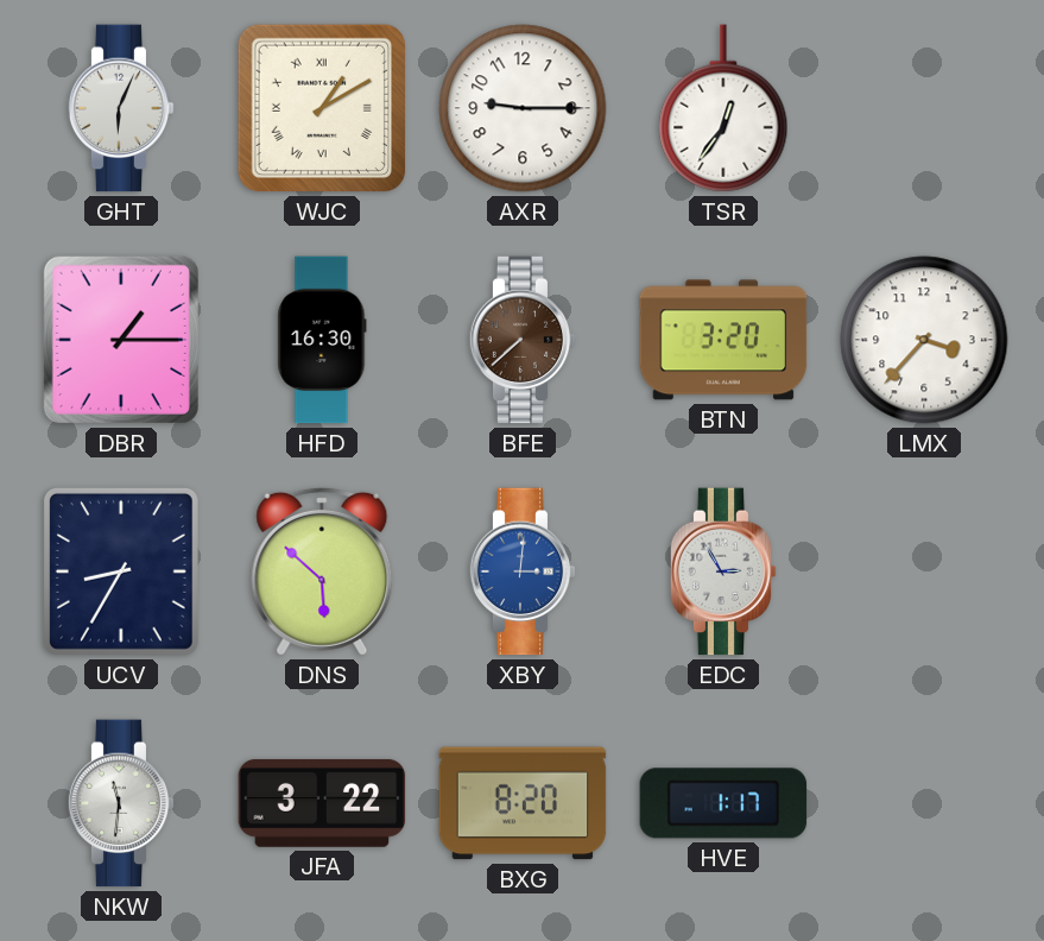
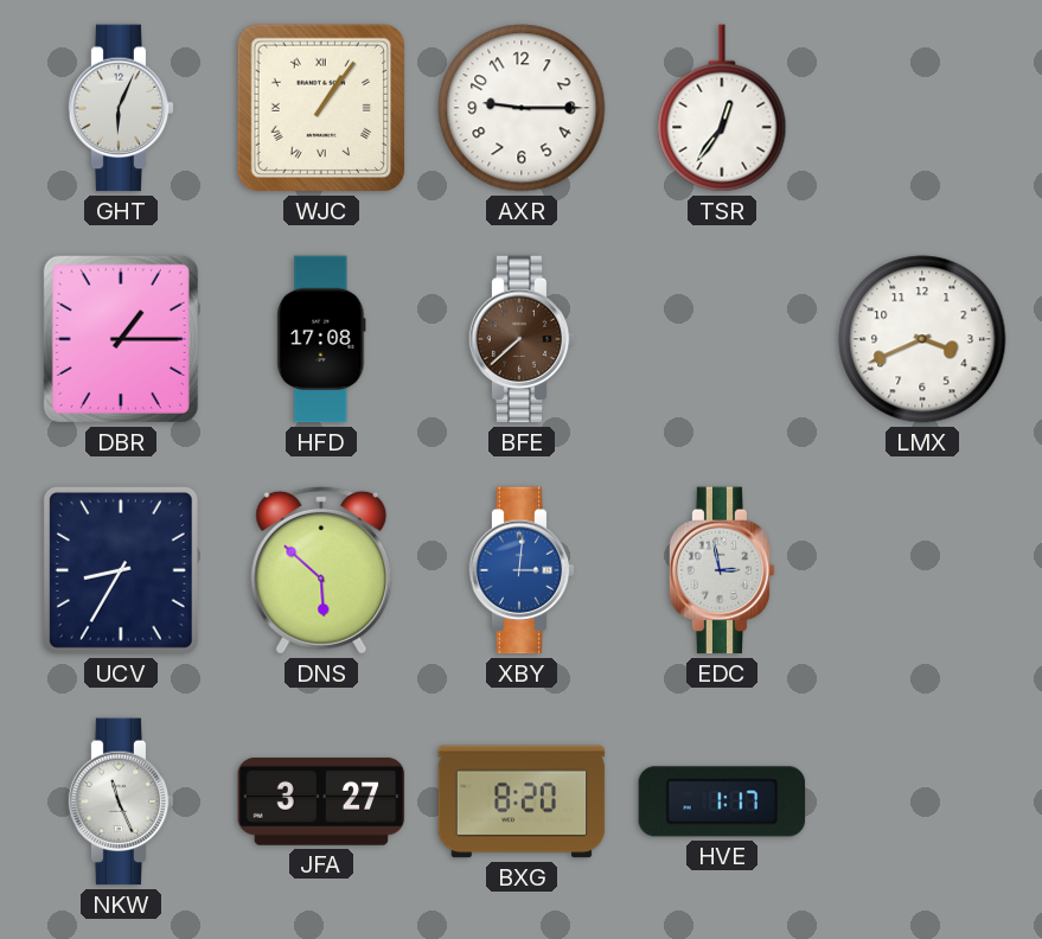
WJC: 1:10 -> 1:06 (321, 108)
HFD: 16:30 -> 17:08 (321, 339)
BTN: 3:20 -> none (723, 340)
LMX: 3:37 -> 3:41 (922, 339)
EDC: 2:55 -> 2:58 (722, 570)
NKW: 11:31 -> 11:26 (121, 801)
JFA: 3:22 -> 3:27 (321, 801)
